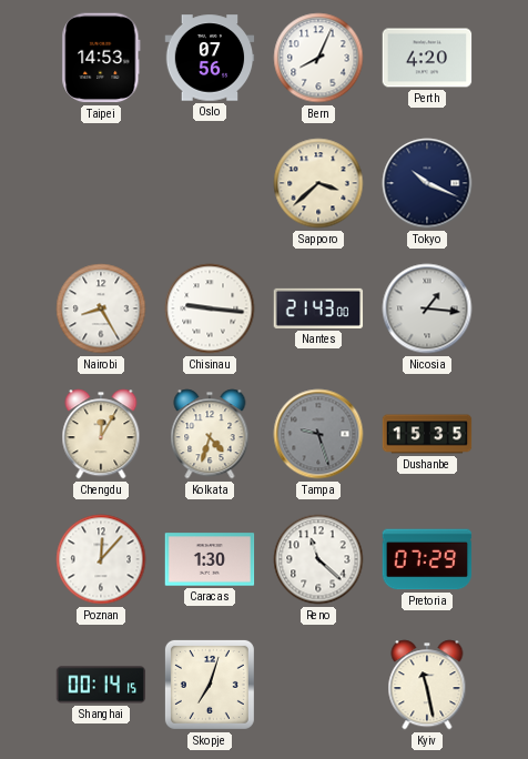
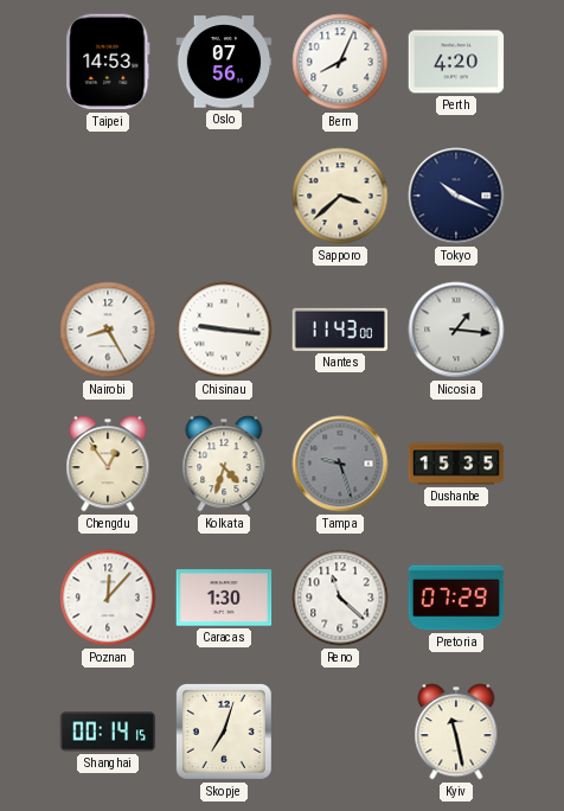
Nantes: 21:43 -> 11:43 (340, 330)
Chengdu: 12:05 -> 12:54 (108, 464)
